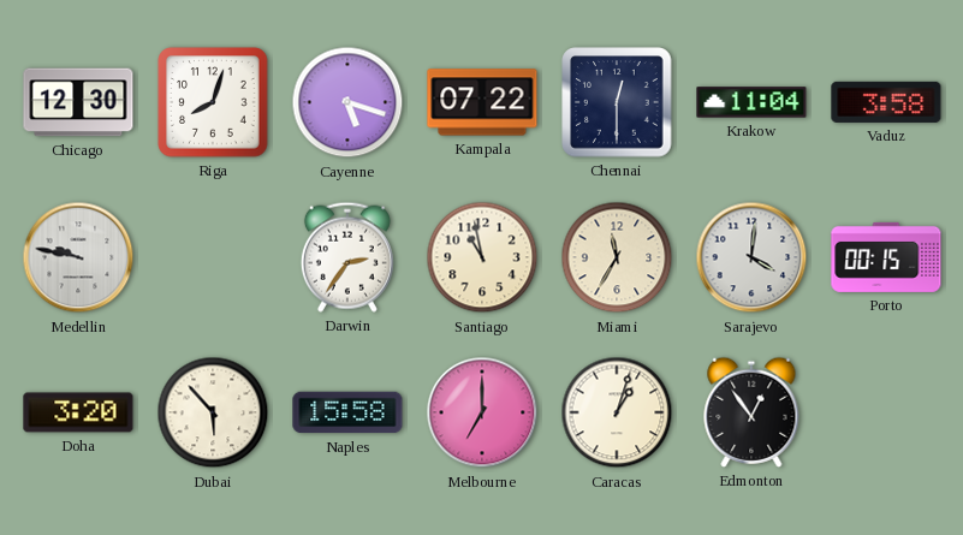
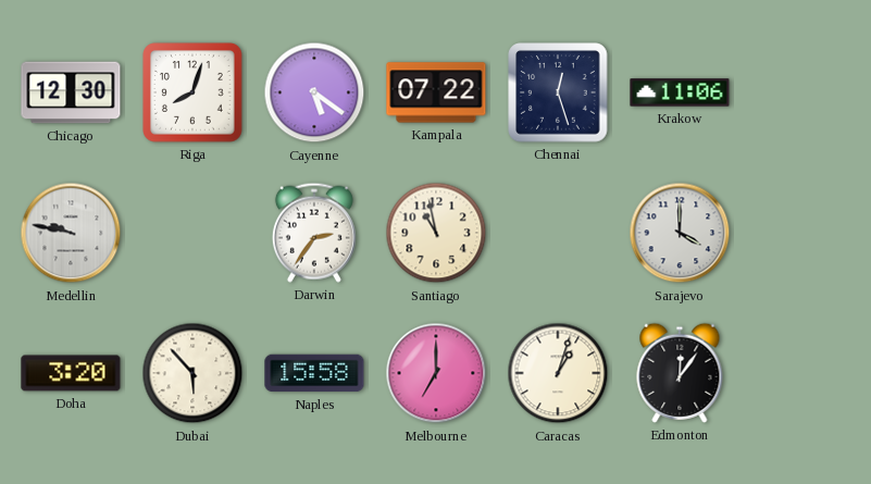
Cayenne: 5:18 -> 5:21 (314, 92)
Chennai: 12:30 -> 12:27 (558, 92)
Krakow: 11:04 -> 11:06 (680, 92)
Vaduz: 3:58 -> none (886, 102)
Miami: 11:35 -> none (617, 257)
Sarajevo: 4:01 -> 4:00 (680, 233)
Porto: 00:15 -> none (886, 257)
Edmonton: 12:54 -> 12:06 (680, 373)
